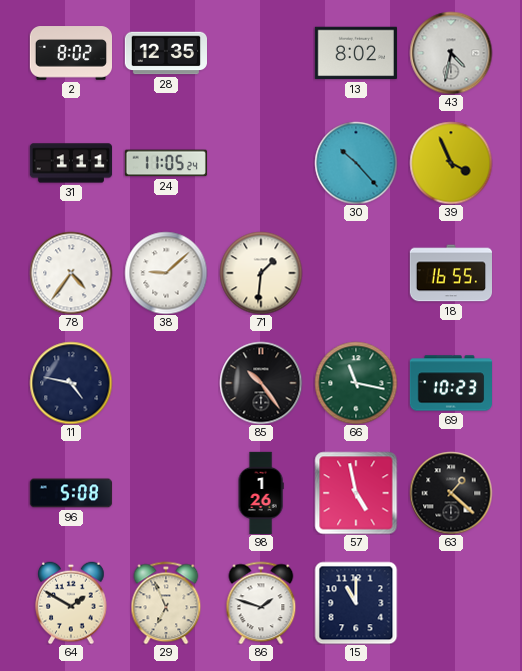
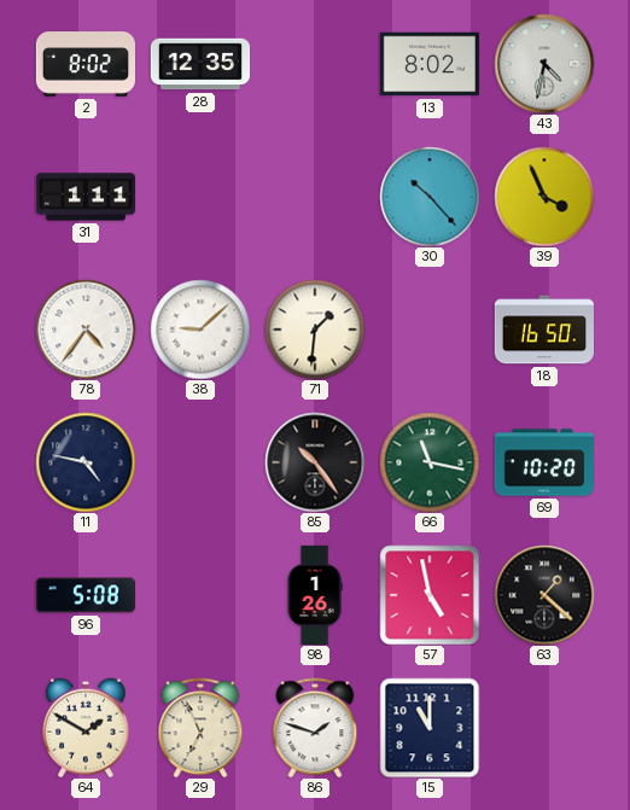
24: 11:05 -> none (166, 163)
18: 16:55 -> 16:50 (543, 330)
69: 10:23 -> 10:20 (543, 462)
